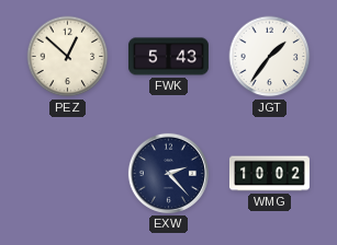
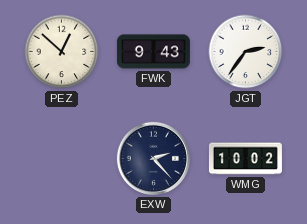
FWK: 5:43 -> 9:43 (153, 52)
JGT: 1:36 -> 2:36 (246, 52)
